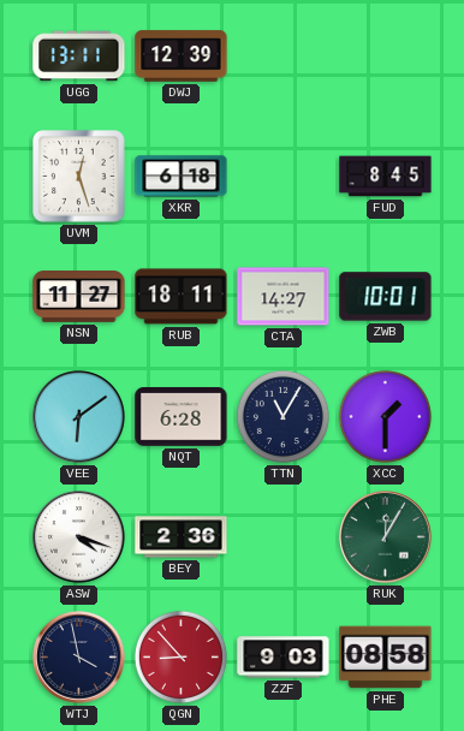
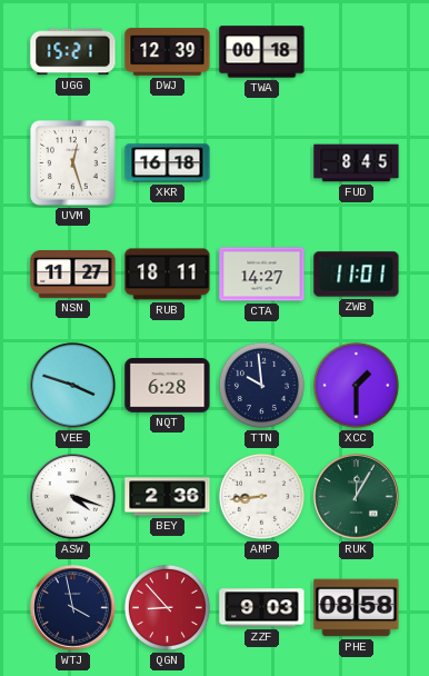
UGG: 13:11 -> 15:21 (73, 52)
TWA: none -> 00:18 (262, 52)
XKR: 6:18 -> 16:18 (168, 163)
ZWB: 10:01 -> 11:01 (357, 275)
VEE: 6:09 -> 3:48 (73, 386)
TTN: 11:05 -> 9:59 (261, 385)
AMP: none -> 8:44 (261, 496)
